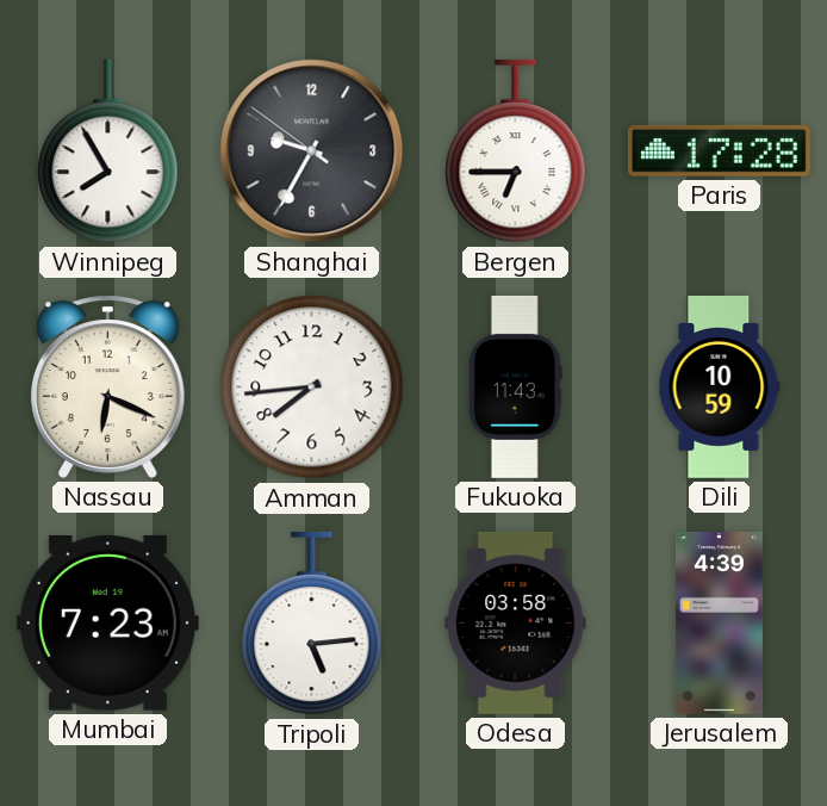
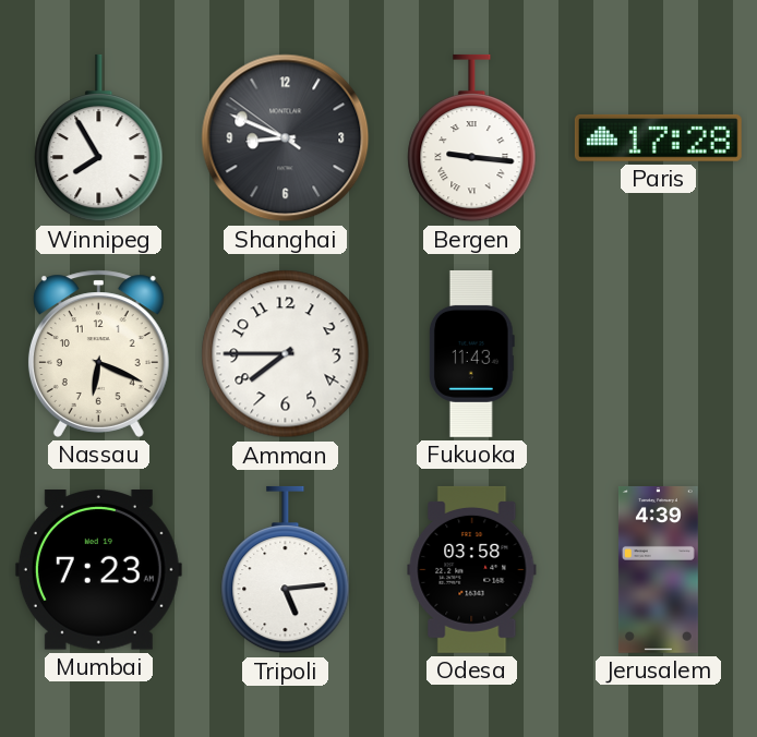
Shanghai: 9:34 -> 8:48 (286, 138)
Bergen: 6:45 -> 9:16 (472, 138)
Amman: 7:44 -> 7:45 (286, 354)
Dili: 10:59 -> none (720, 386)
